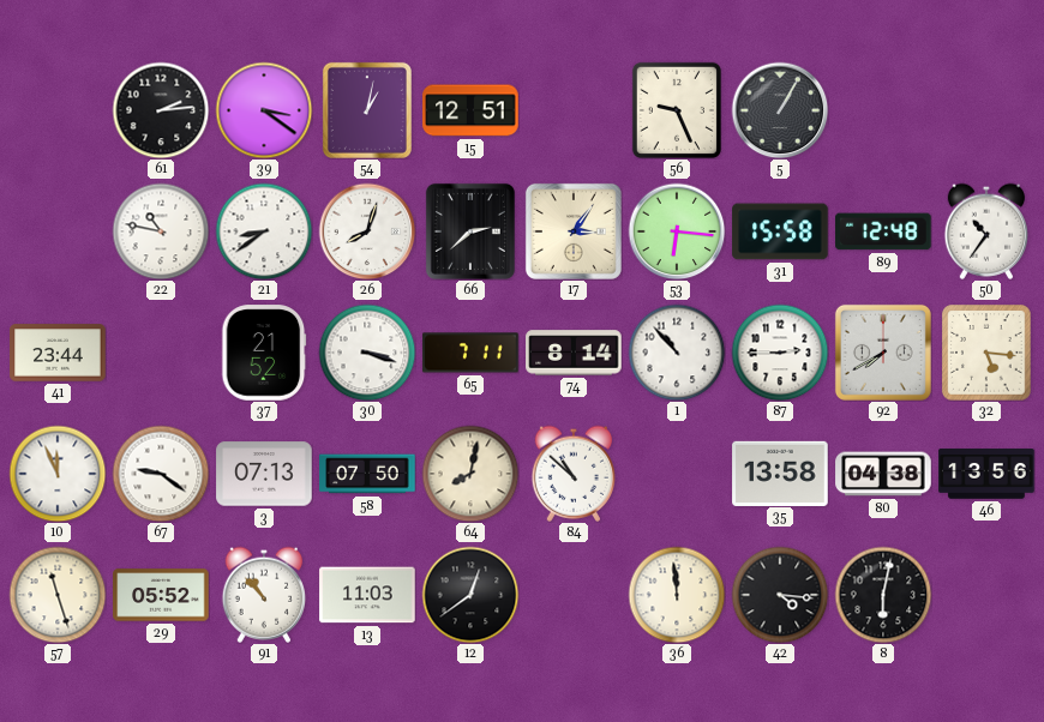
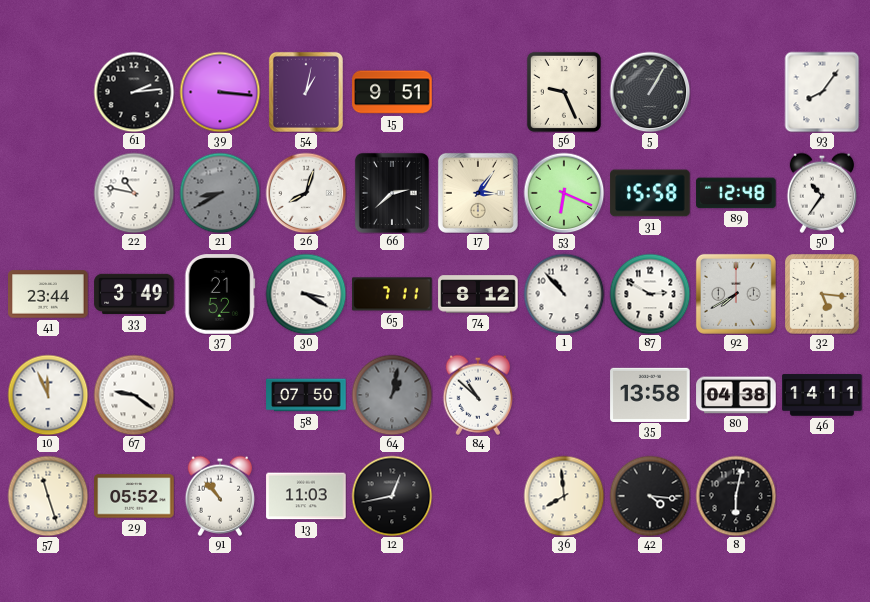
39: 3:21 -> 3:16 (220, 92)
15: 12:51 -> 9:51 (392, 92)
93: none -> 8:06 (822, 92)
21: 8:39 -> 8:40 (220, 193)
21 dial: white -> grey (220, 193)
53: 6:16 -> 6:19 (564, 193)
33: none -> 3:49 (134, 294)
30: 3:18 -> 3:20 (306, 294)
74: 8:14 -> 8:12 (478, 294)
87: 2:45 -> 2:50 (650, 294)
3: 07:13 -> none (264, 474)
64: 8:02 -> 1:02 (392, 395)
64 dial: cream -> grey (392, 395)
46: 13:56 -> 14:11 (822, 395)
12: 12:39 -> 12:43 (392, 496)
36: 11:59 -> 7:59 (564, 496)
